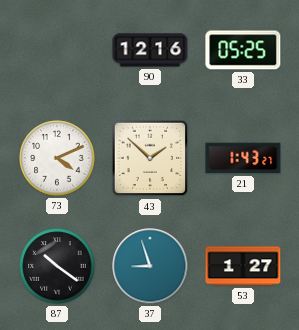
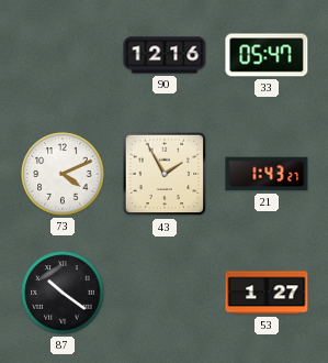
33: 05:25 -> 05:47 (267, 55)
43: 1:52 -> 1:55 (165, 174)
37: 8:57 -> none (150, 266)
